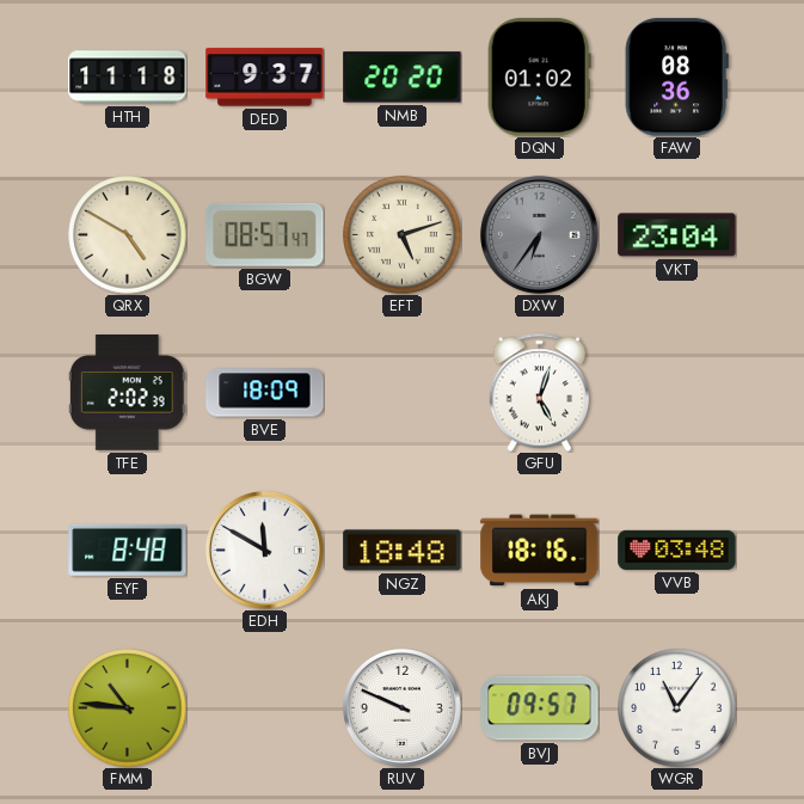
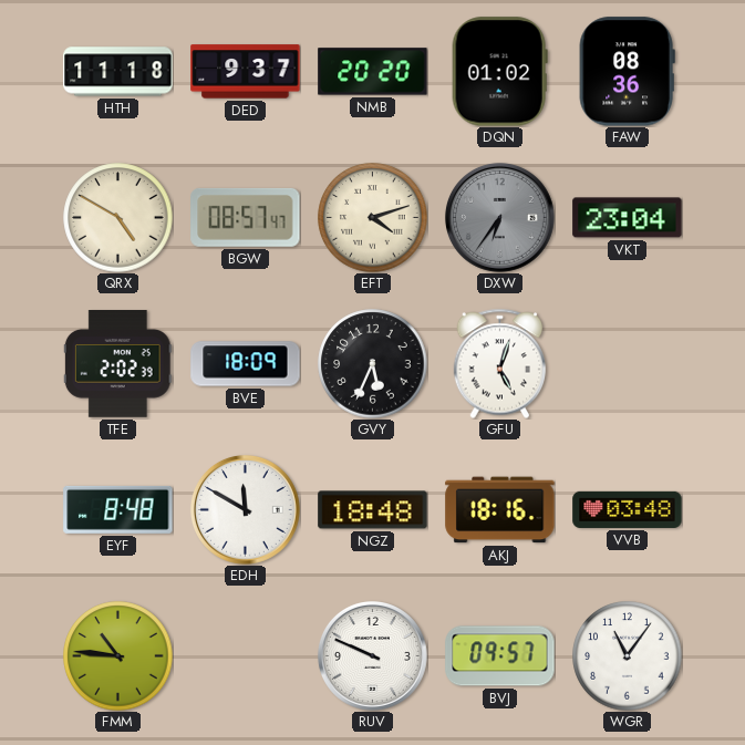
EFT: 5:12 -> 4:12 (373, 218)
GVY: none -> 5:34 (373, 364)
